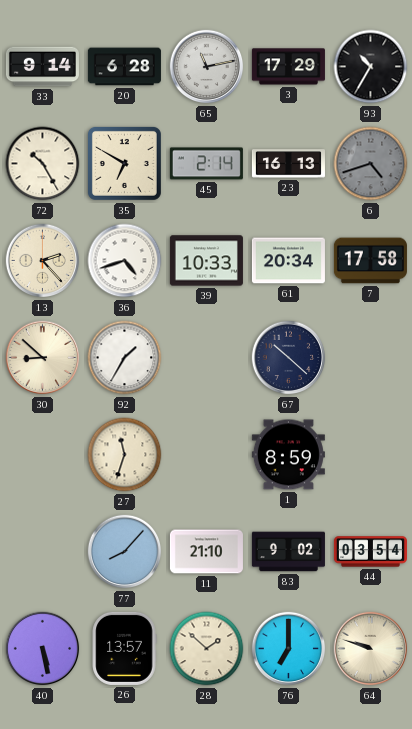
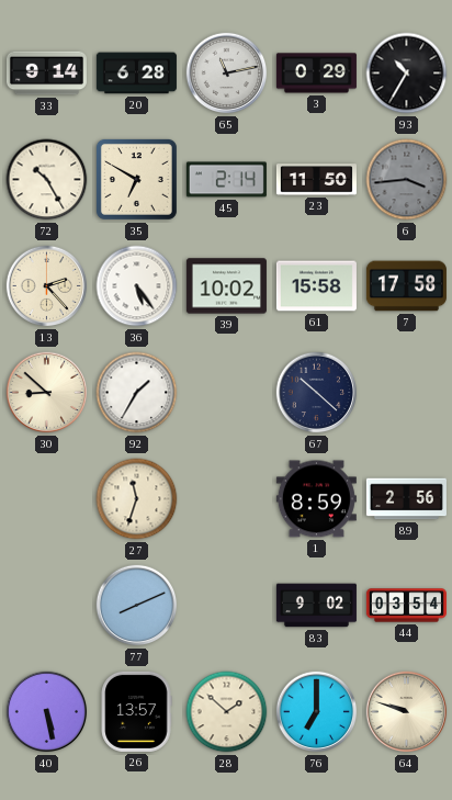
3: 17:29 -> 0:29 (316, 74)
23: 16:13 -> 11:50 (316, 180)
6: 4:42 -> 3:44 (407, 180)
36: 4:42 -> 5:24 (137, 286)
39: 10:33 -> 10:02 (226, 286)
61: 20:34 -> 15:58 (316, 286)
89: none -> 2:56 (406, 499)
77: 8:07 -> 8:11 (137, 606)
11: 21:10 -> none (206, 552)
